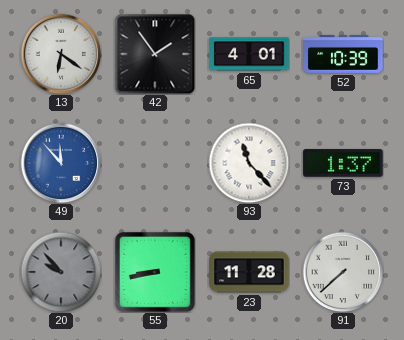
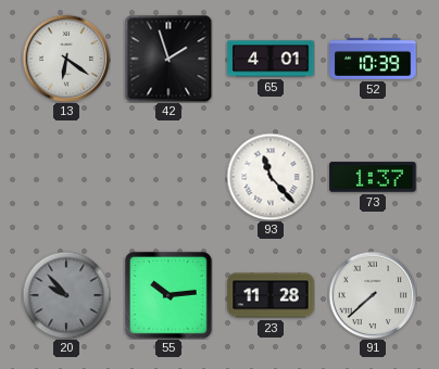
42: 1:54 -> 1:57 (168, 59)
49: 11:53 -> none (61, 163)
55: 8:43 -> 10:14 (168, 295)
